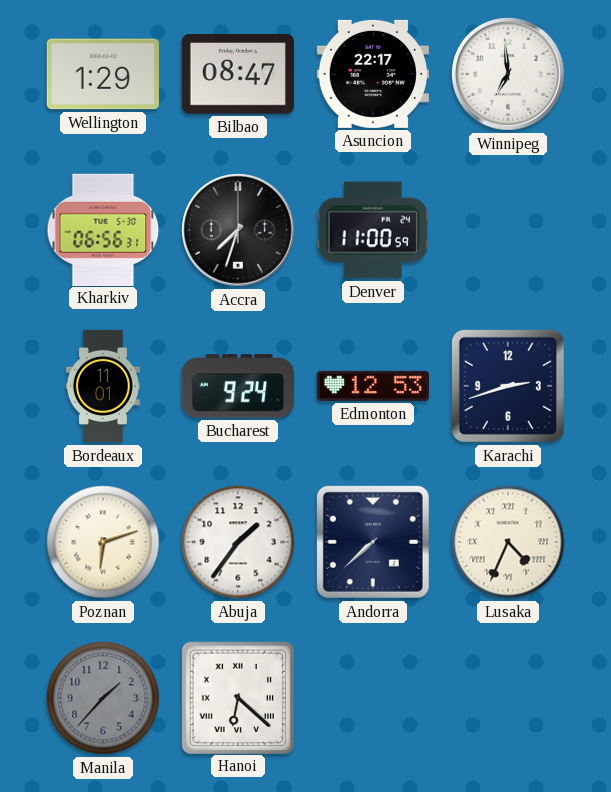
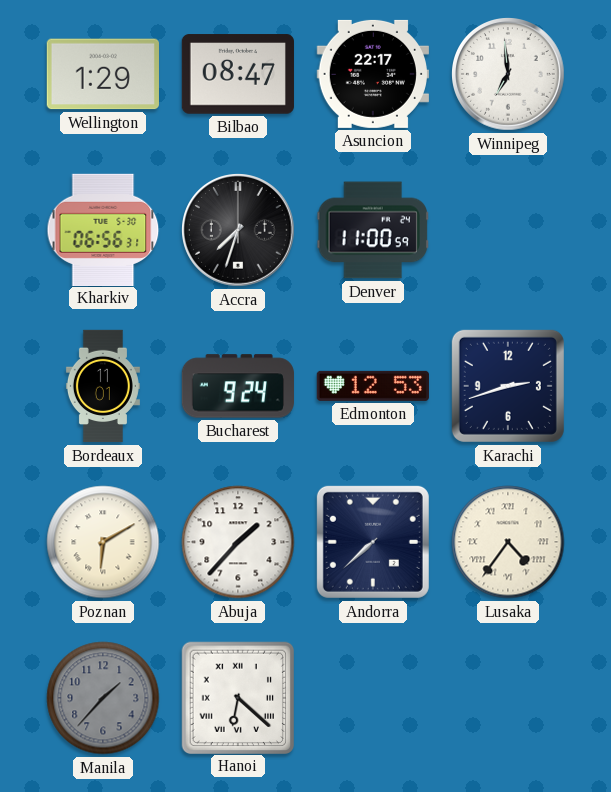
Poznan: 6:12 -> 6:10 (103, 542)
Abuja: 1:36 -> 1:37 (238, 542)
Lusaka: 4:34 -> 4:36 (508, 542)
